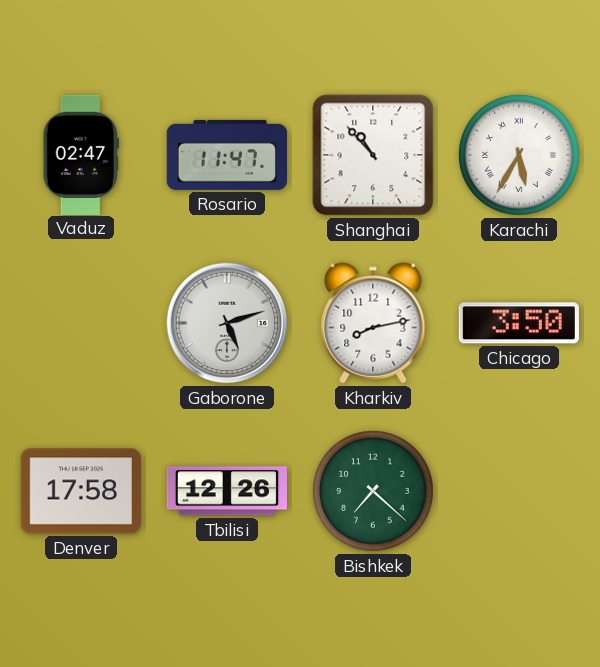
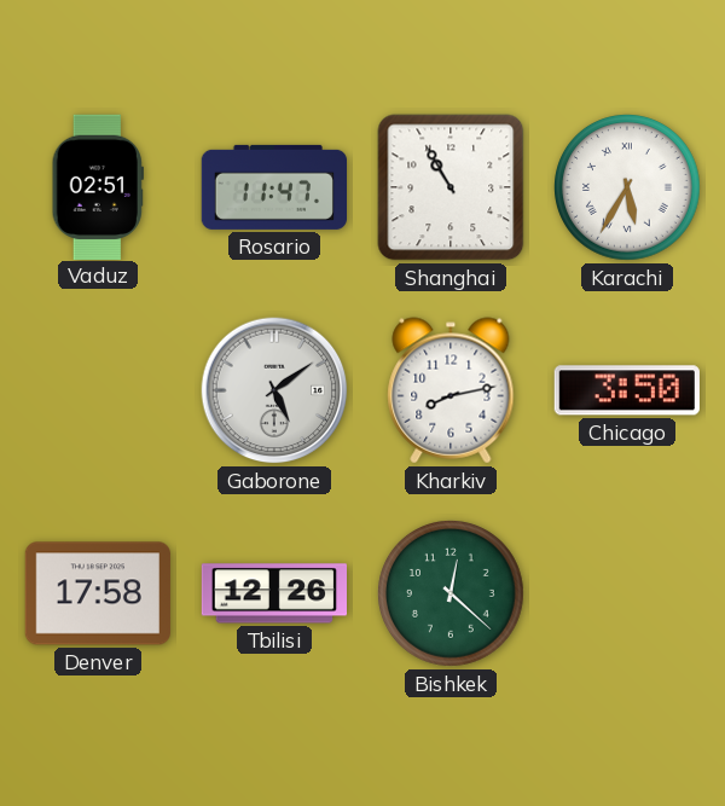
Vaduz: 02:47 -> 02:51 (98, 186)
Shanghai: 10:53 -> 10:55 (451, 187)
Gaborone: 5:12 -> 5:09 (274, 390)
Bishkek: 7:22 -> 12:22 (452, 595)
